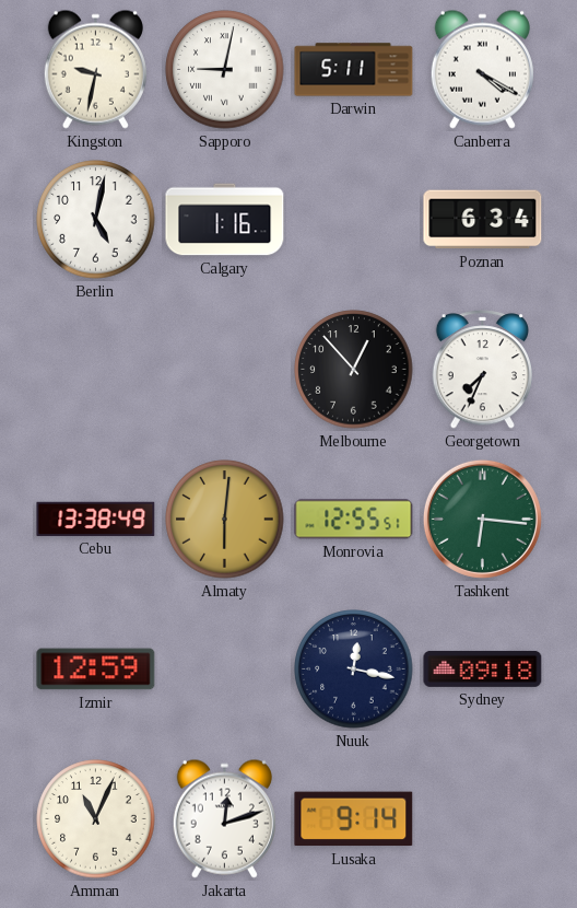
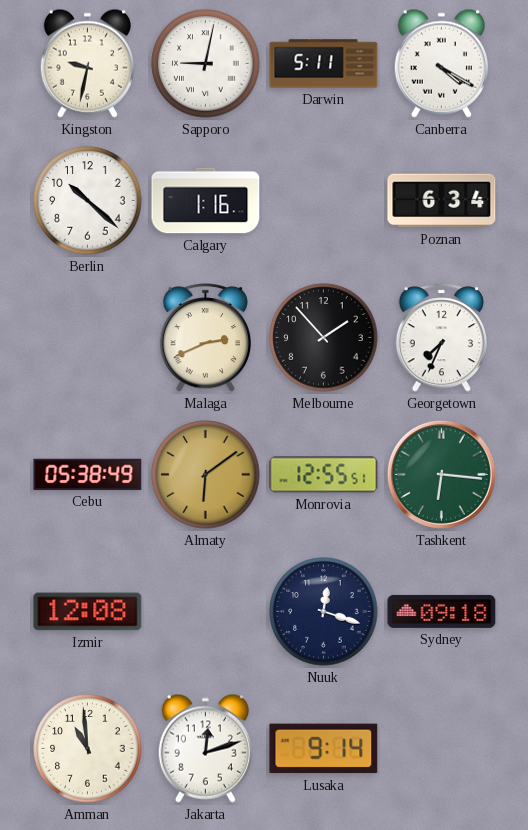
Berlin: 5:02 -> 10:22 (88, 201)
Malaga: none -> 2:41 (205, 338)
Melbourne: 12:53 -> 1:53 (324, 338)
Cebu: 13:38 -> 05:38 (88, 474)
Almaty: 6:01 -> 6:09 (206, 475)
Izmir: 12:59 -> 12:08 (88, 612)
Nuuk: 12:17 -> 12:18 (324, 612)
Amman: 11:04 -> 10:59 (88, 749)
